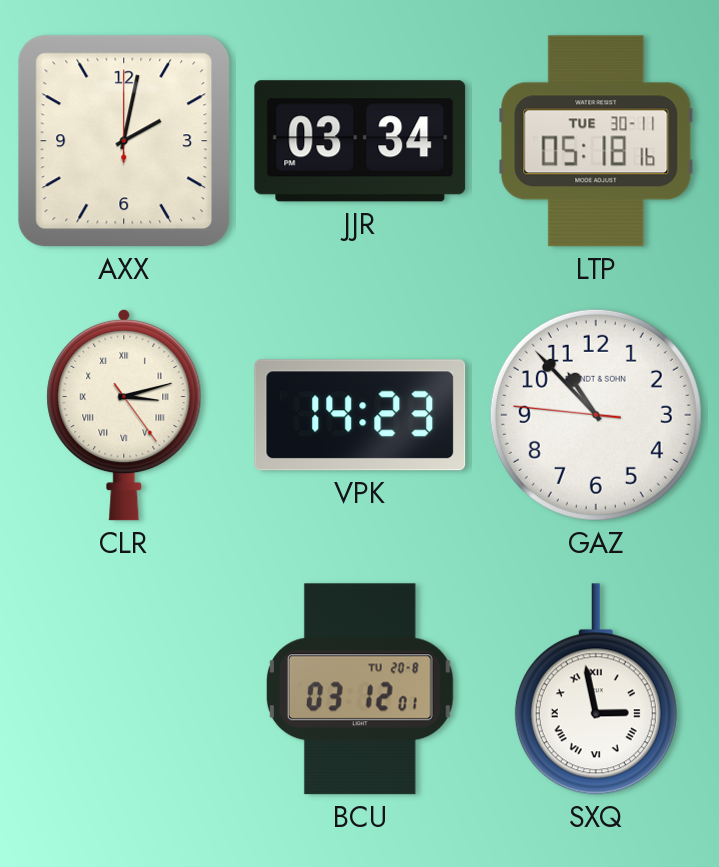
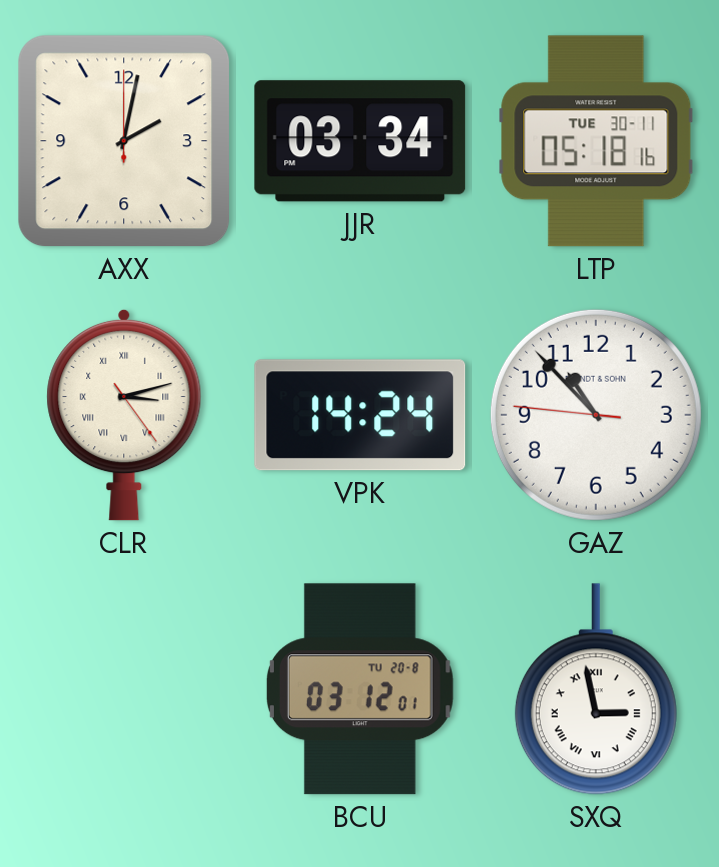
VPK: 14:23 -> 14:24 (360, 415)
